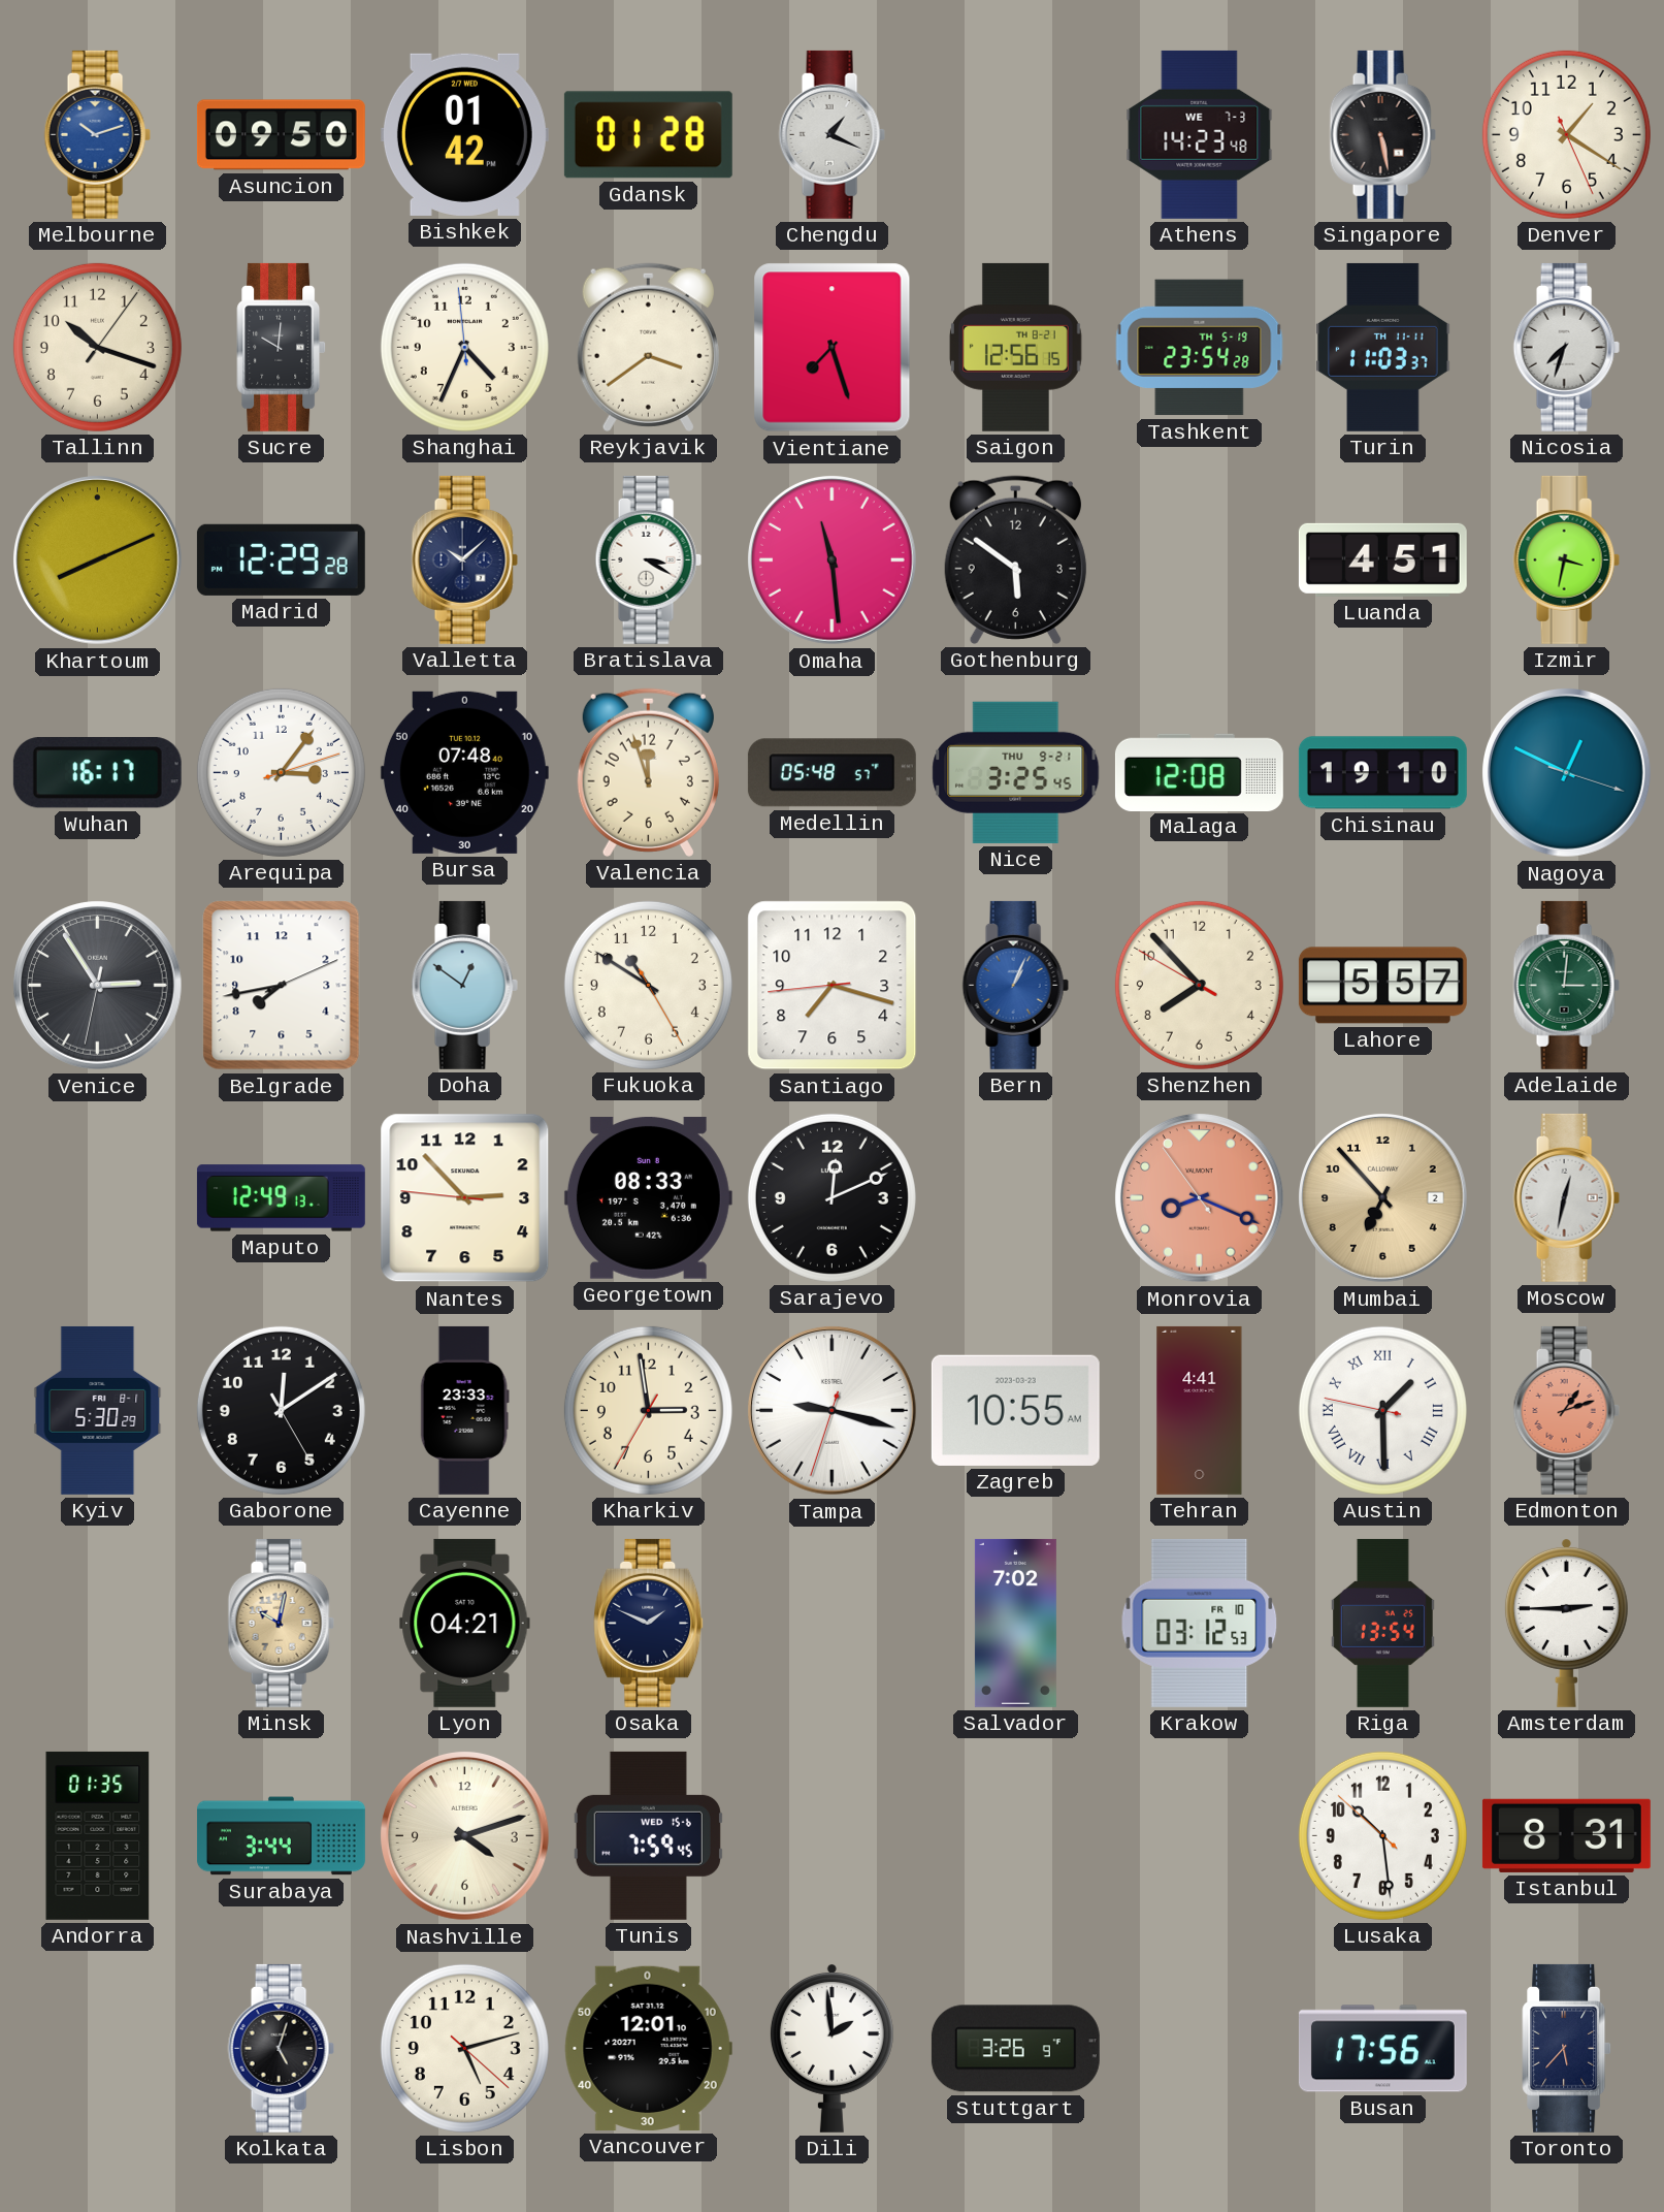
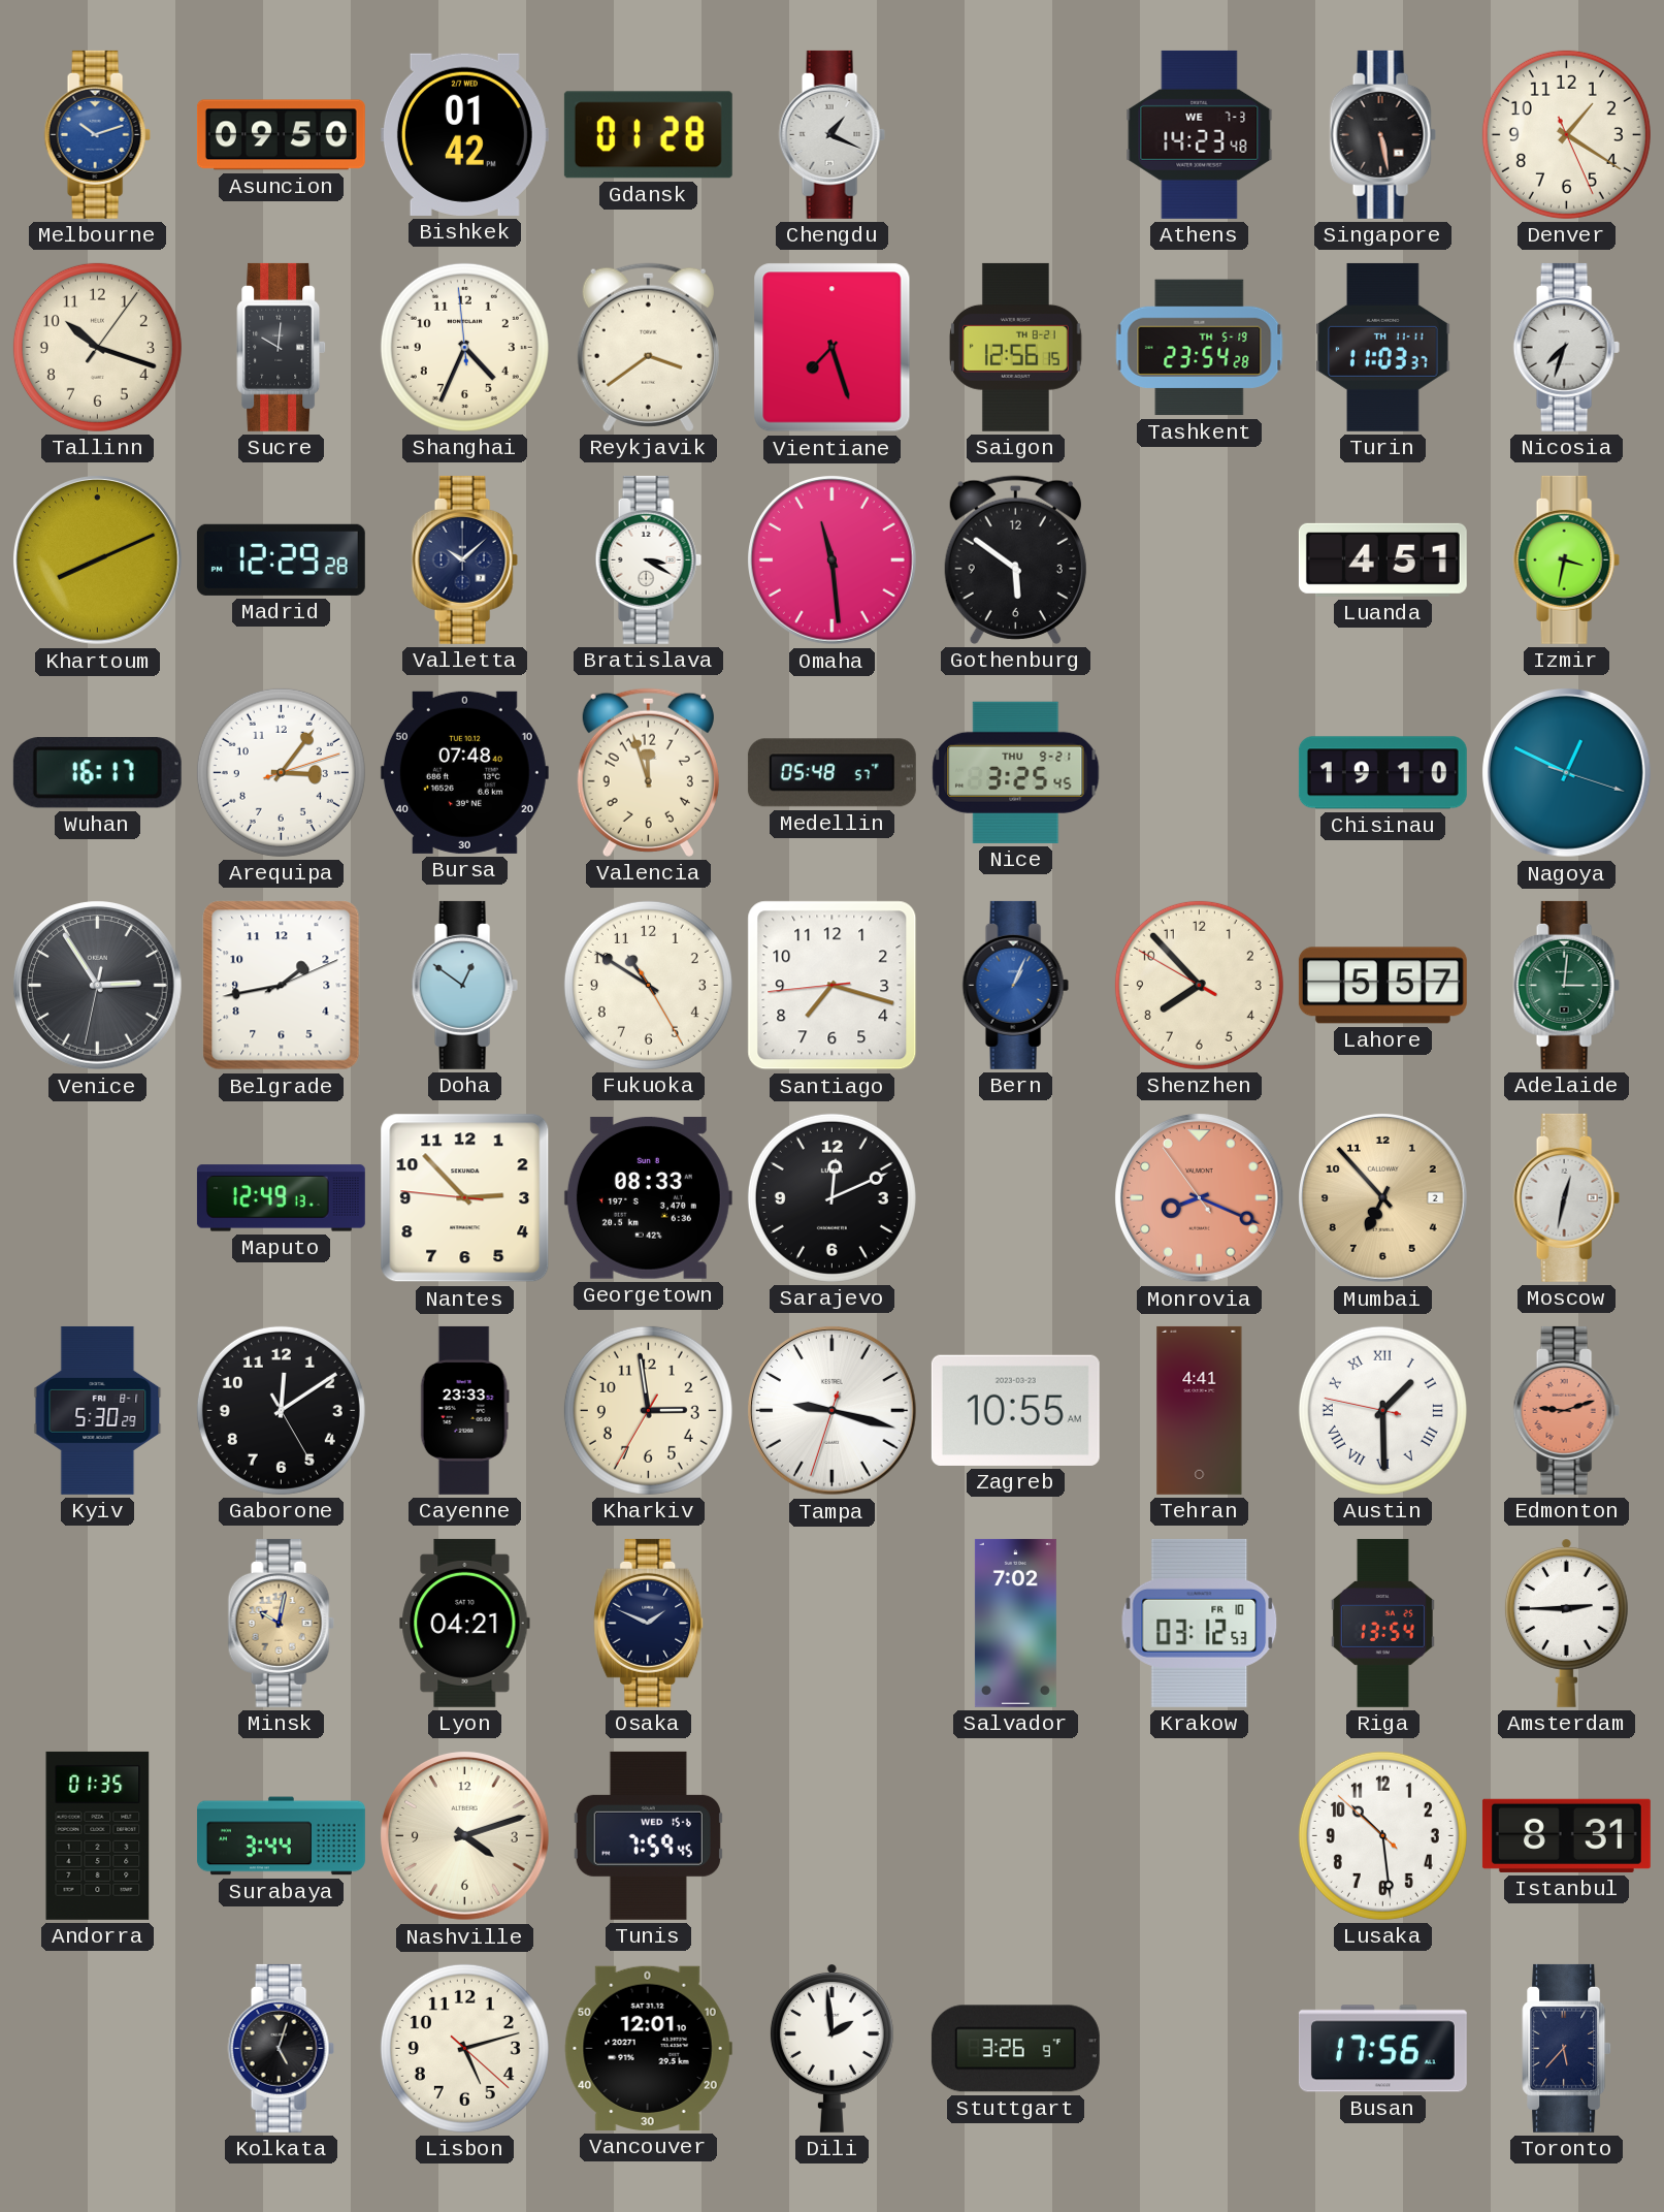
Malaga: 12:08 -> none (1199, 772)
Belgrade: 7:43 -> 1:43 (282, 986)
Edmonton: 1:12 -> 9:12 (1566, 1410)
